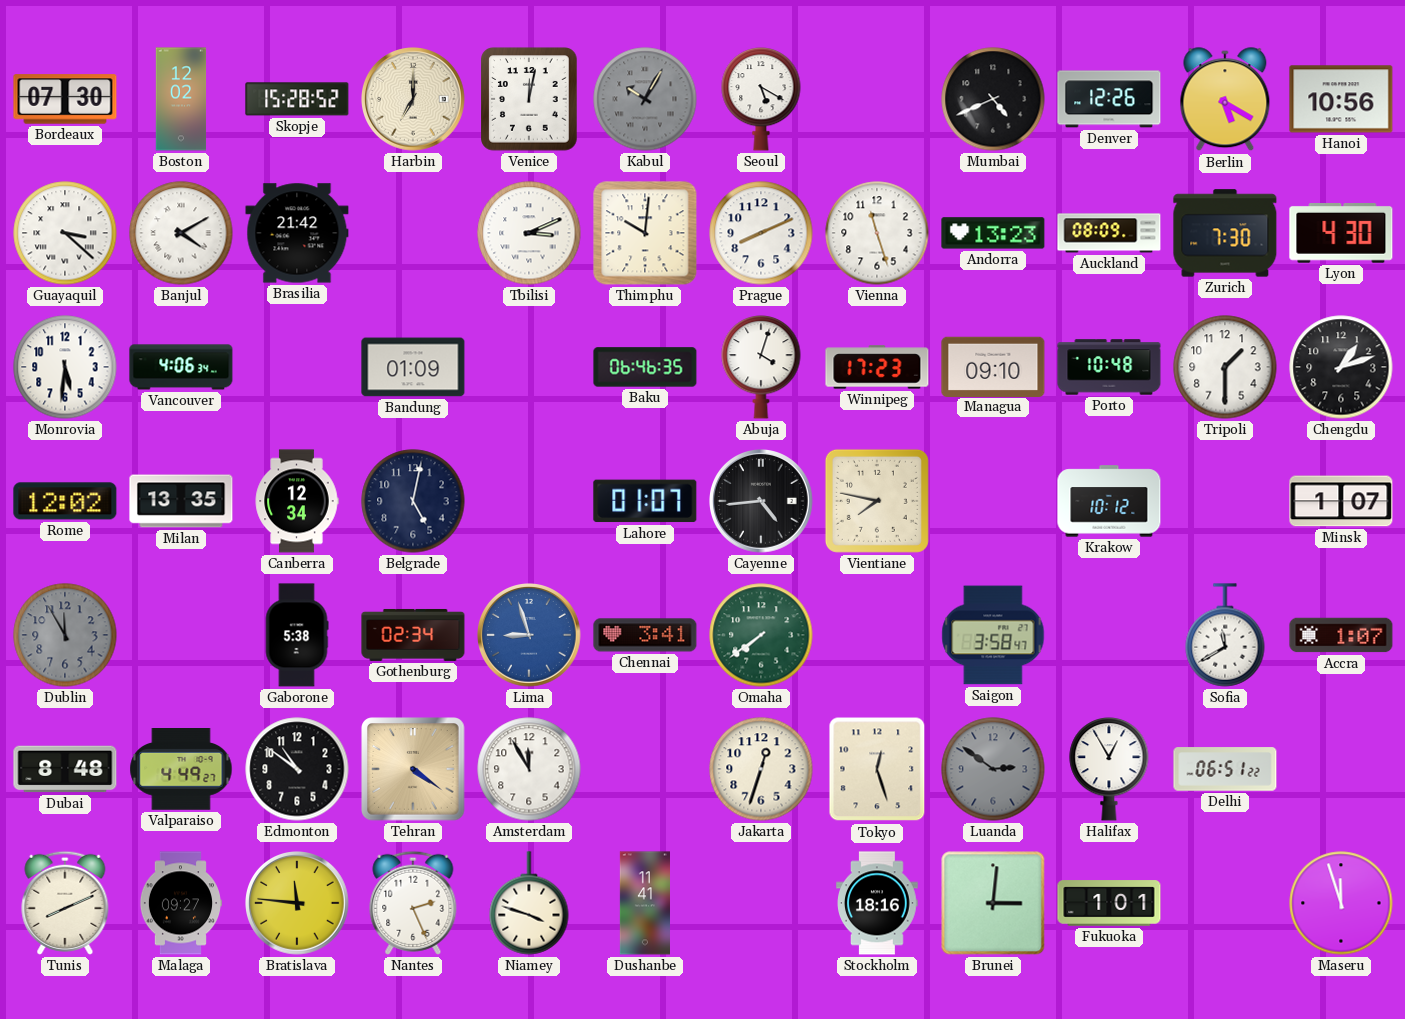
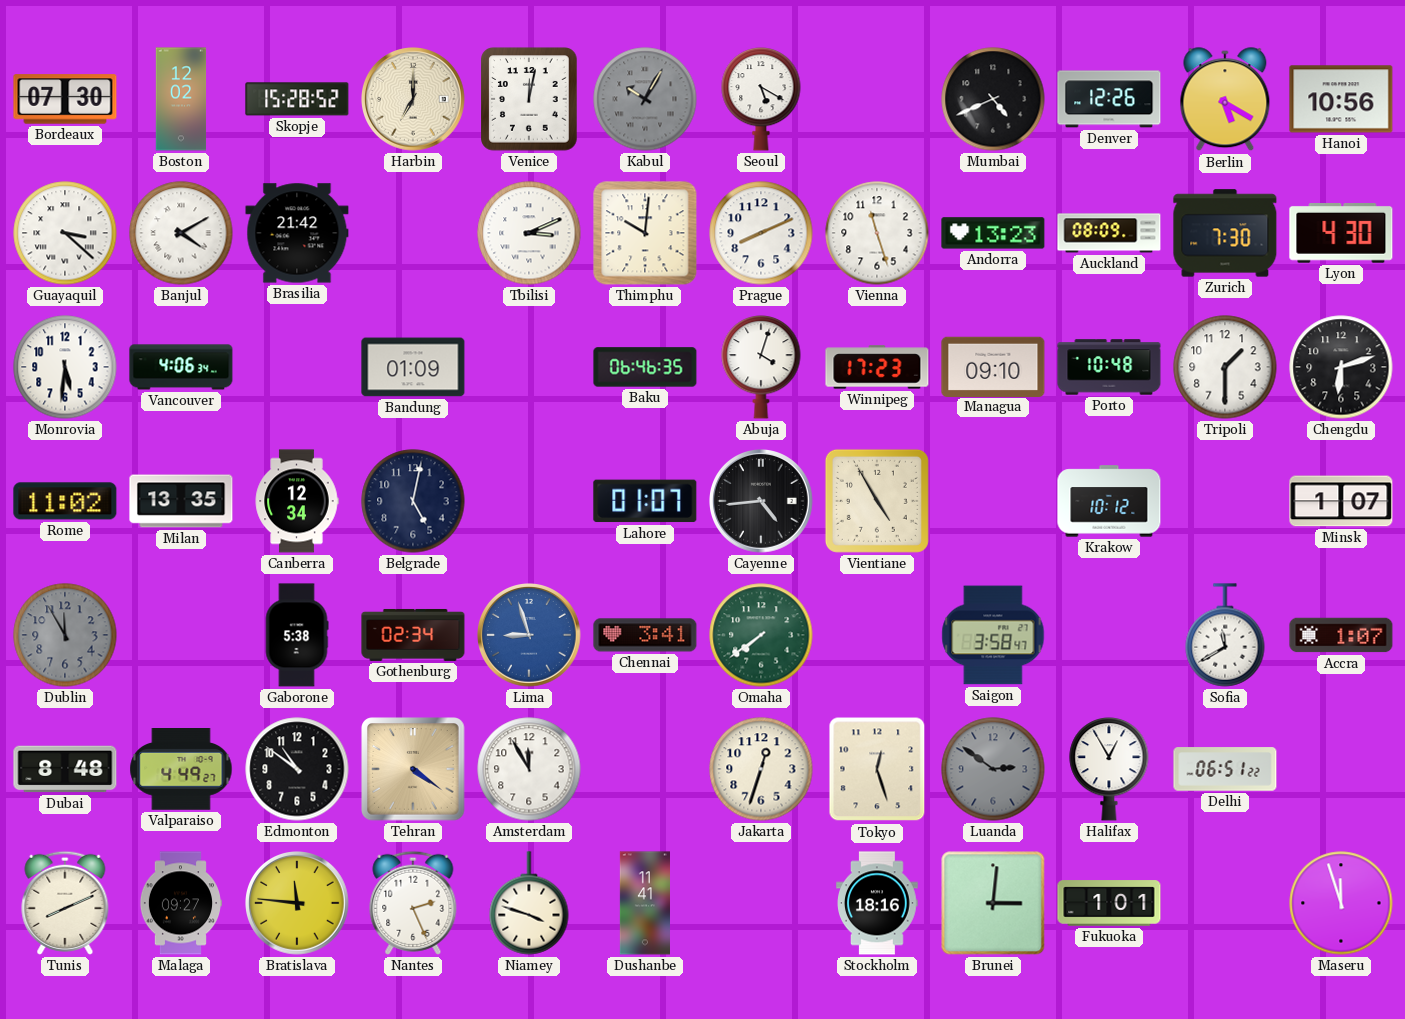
Chengdu: 1:12 -> 6:12 (1341, 367)
Rome: 12:02 -> 11:02 (65, 501)
Vientiane: 7:47 -> 4:55 (877, 501)
